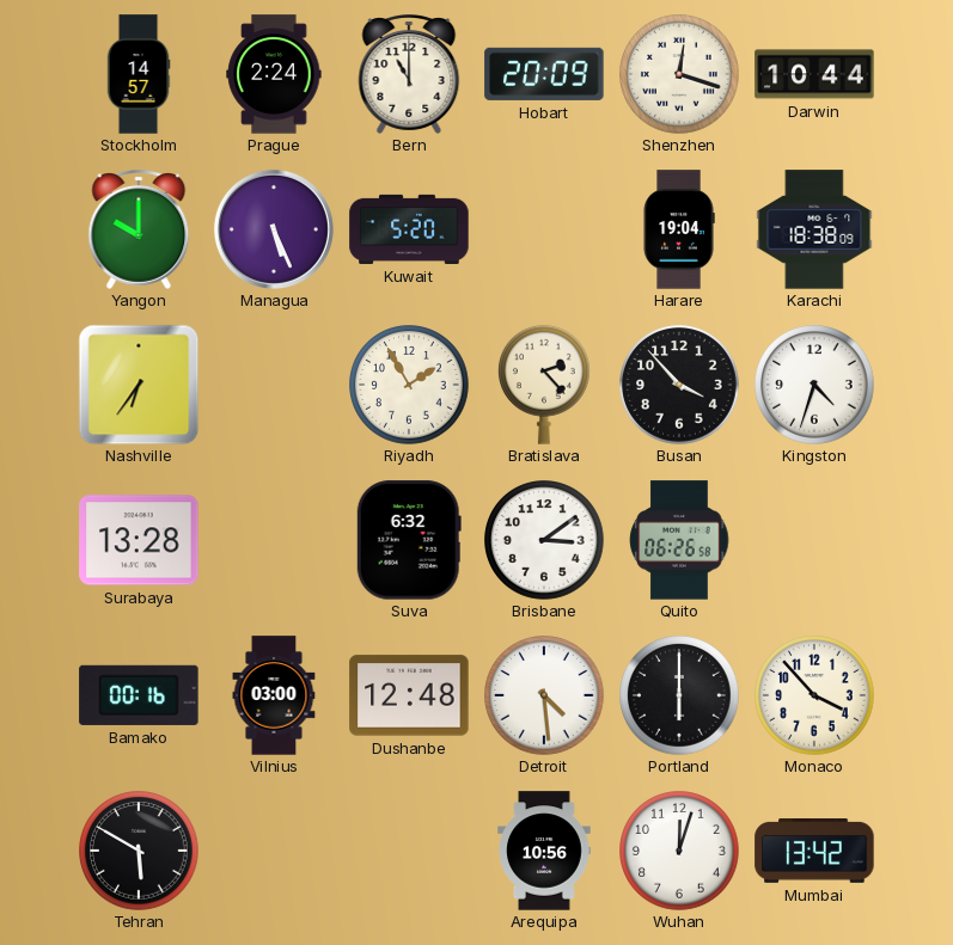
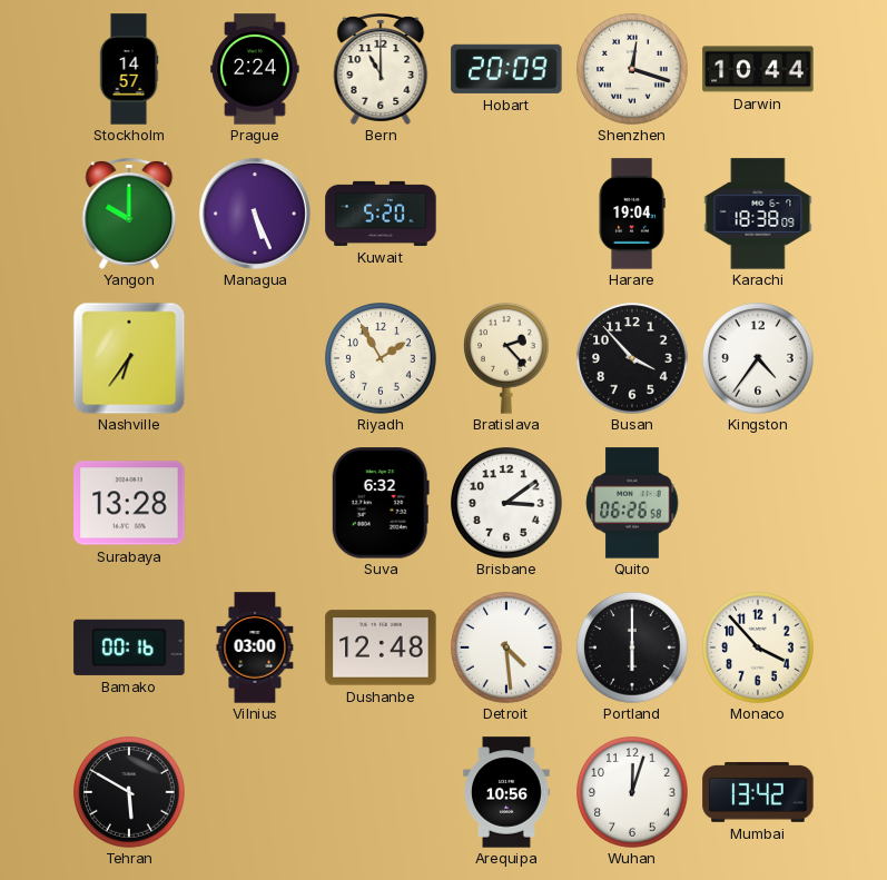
Kingston: 4:33 -> 4:36 (758, 358)
